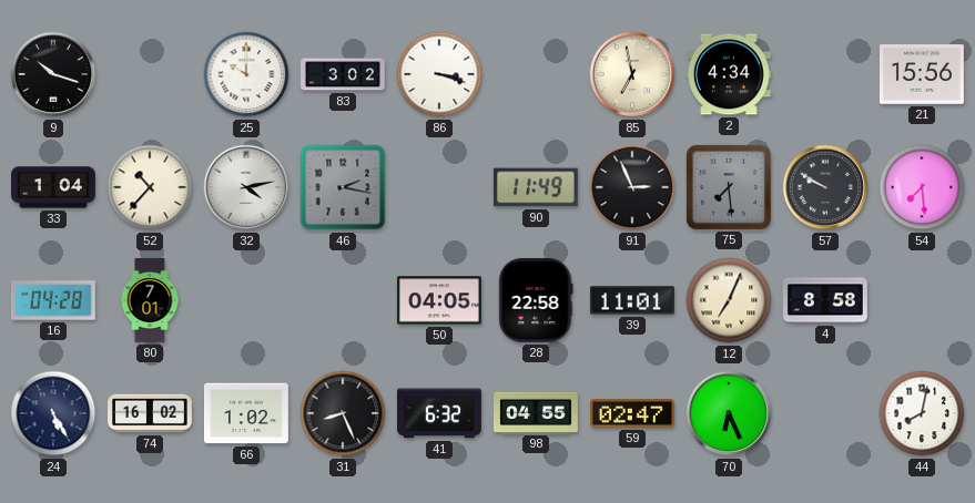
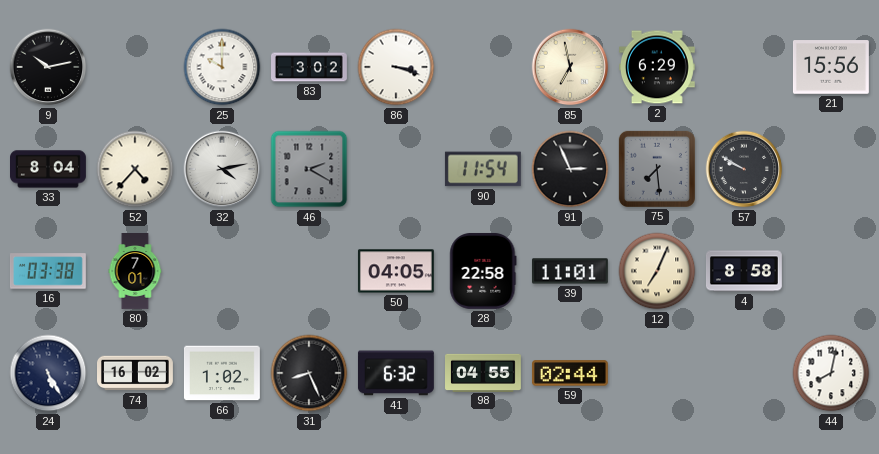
9: 10:18 -> 10:13 (48, 67)
2: 4:34 -> 6:29 (657, 67)
33: 1:04 -> 8:04 (49, 169)
52: 10:37 -> 4:37 (135, 169)
46: 2:17 -> 2:20 (309, 169)
90: 11:49 -> 11:54 (483, 169)
54: 7:29 -> none (922, 187)
16: 04:28 -> 03:38 (48, 271)
59: 02:47 -> 02:44 (570, 373)
70: 6:26 -> none (729, 413)
